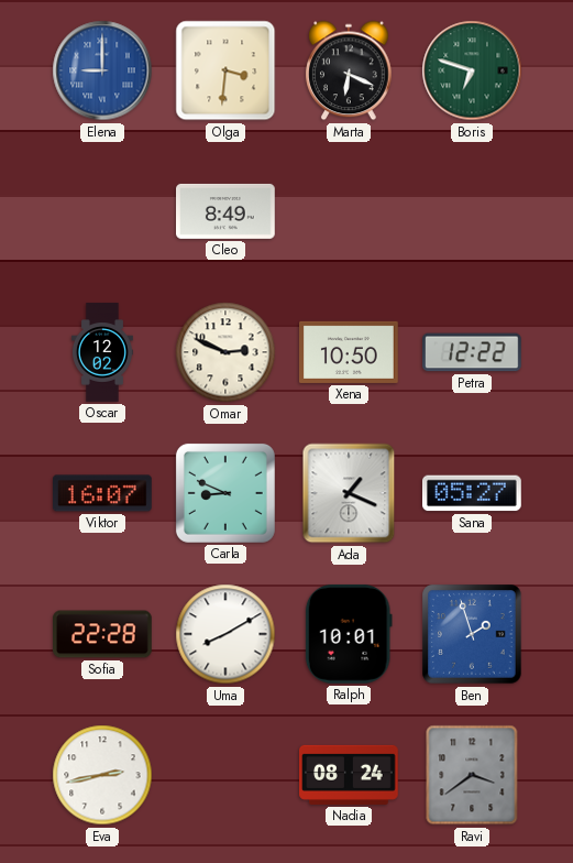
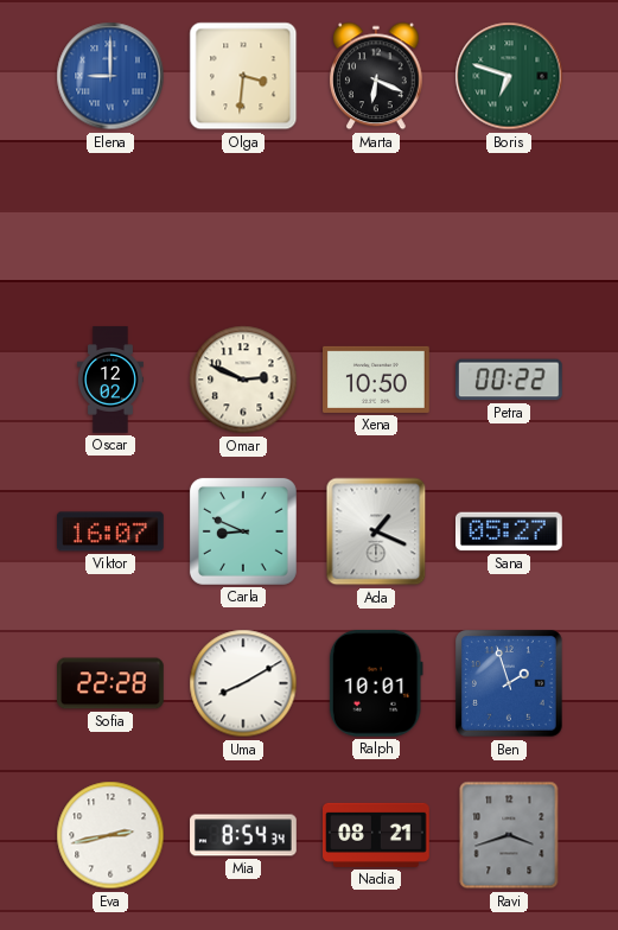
Cleo: 8:49 -> none (227, 211)
Petra: 12:22 -> 00:22 (510, 380)
Mia: none -> 8:54 (243, 835)
Nadia: 08:24 -> 08:21 (377, 835)
Ravi: 3:39 -> 3:42 (509, 835)
